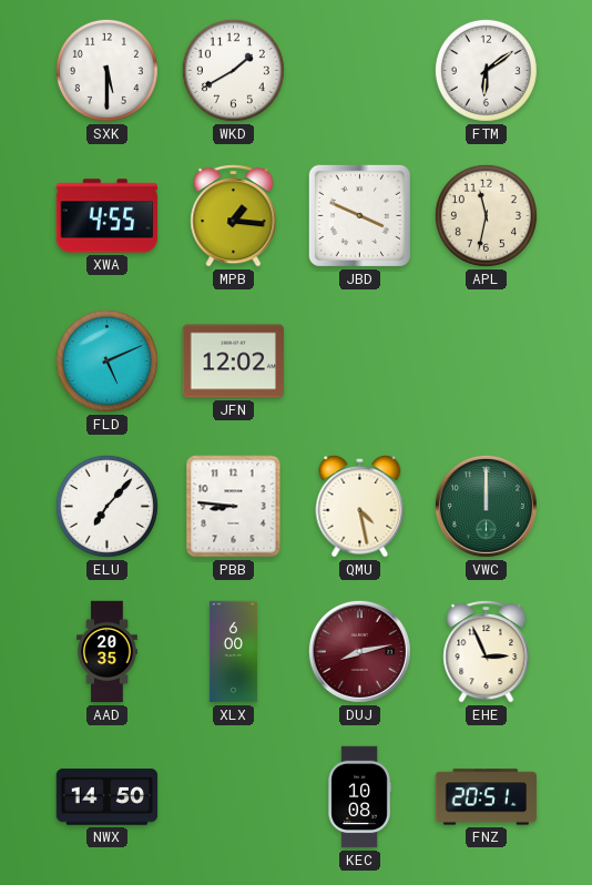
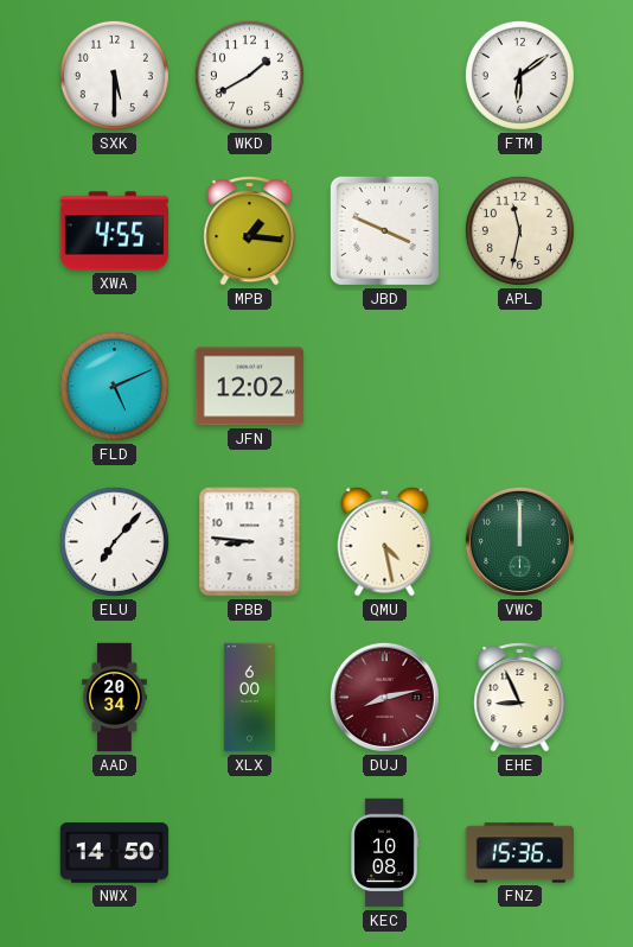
AAD: 20:35 -> 20:34 (114, 698)
EHE: 2:56 -> 8:56 (520, 698)
FNZ: 20:51 -> 15:36 (520, 853)
